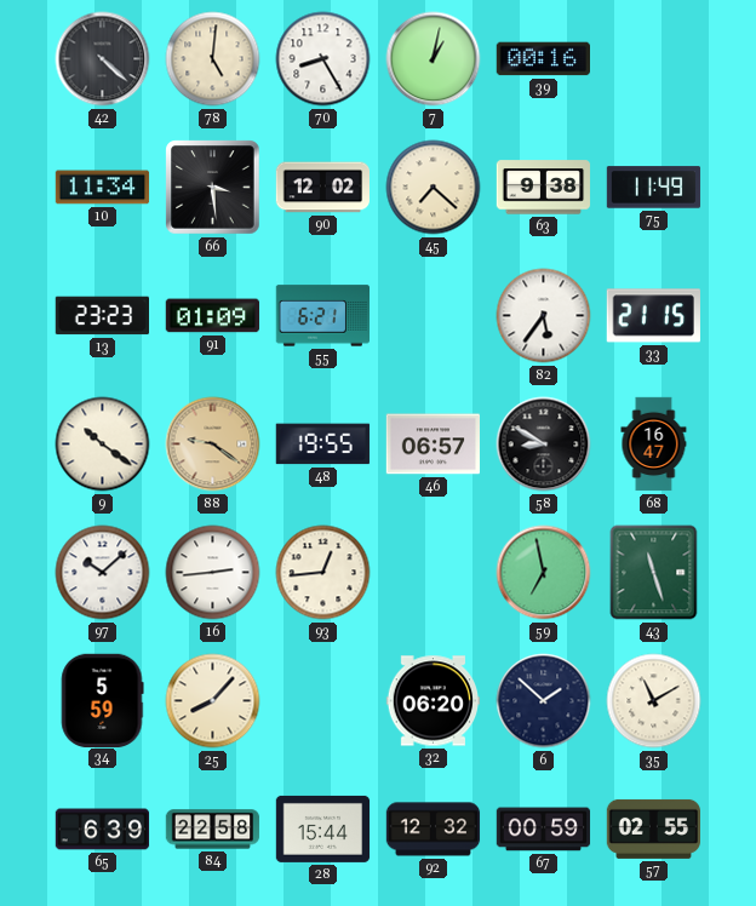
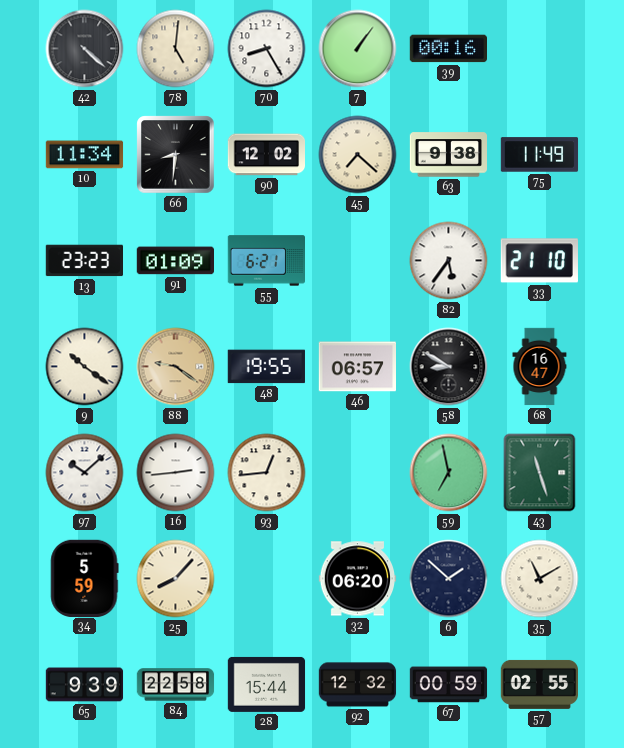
7: 1:02 -> 1:06 (358, 49)
66: 3:29 -> 8:31 (176, 155)
33: 21:15 -> 21:10 (539, 261)
65: 6:39 -> 9:39 (85, 685)
